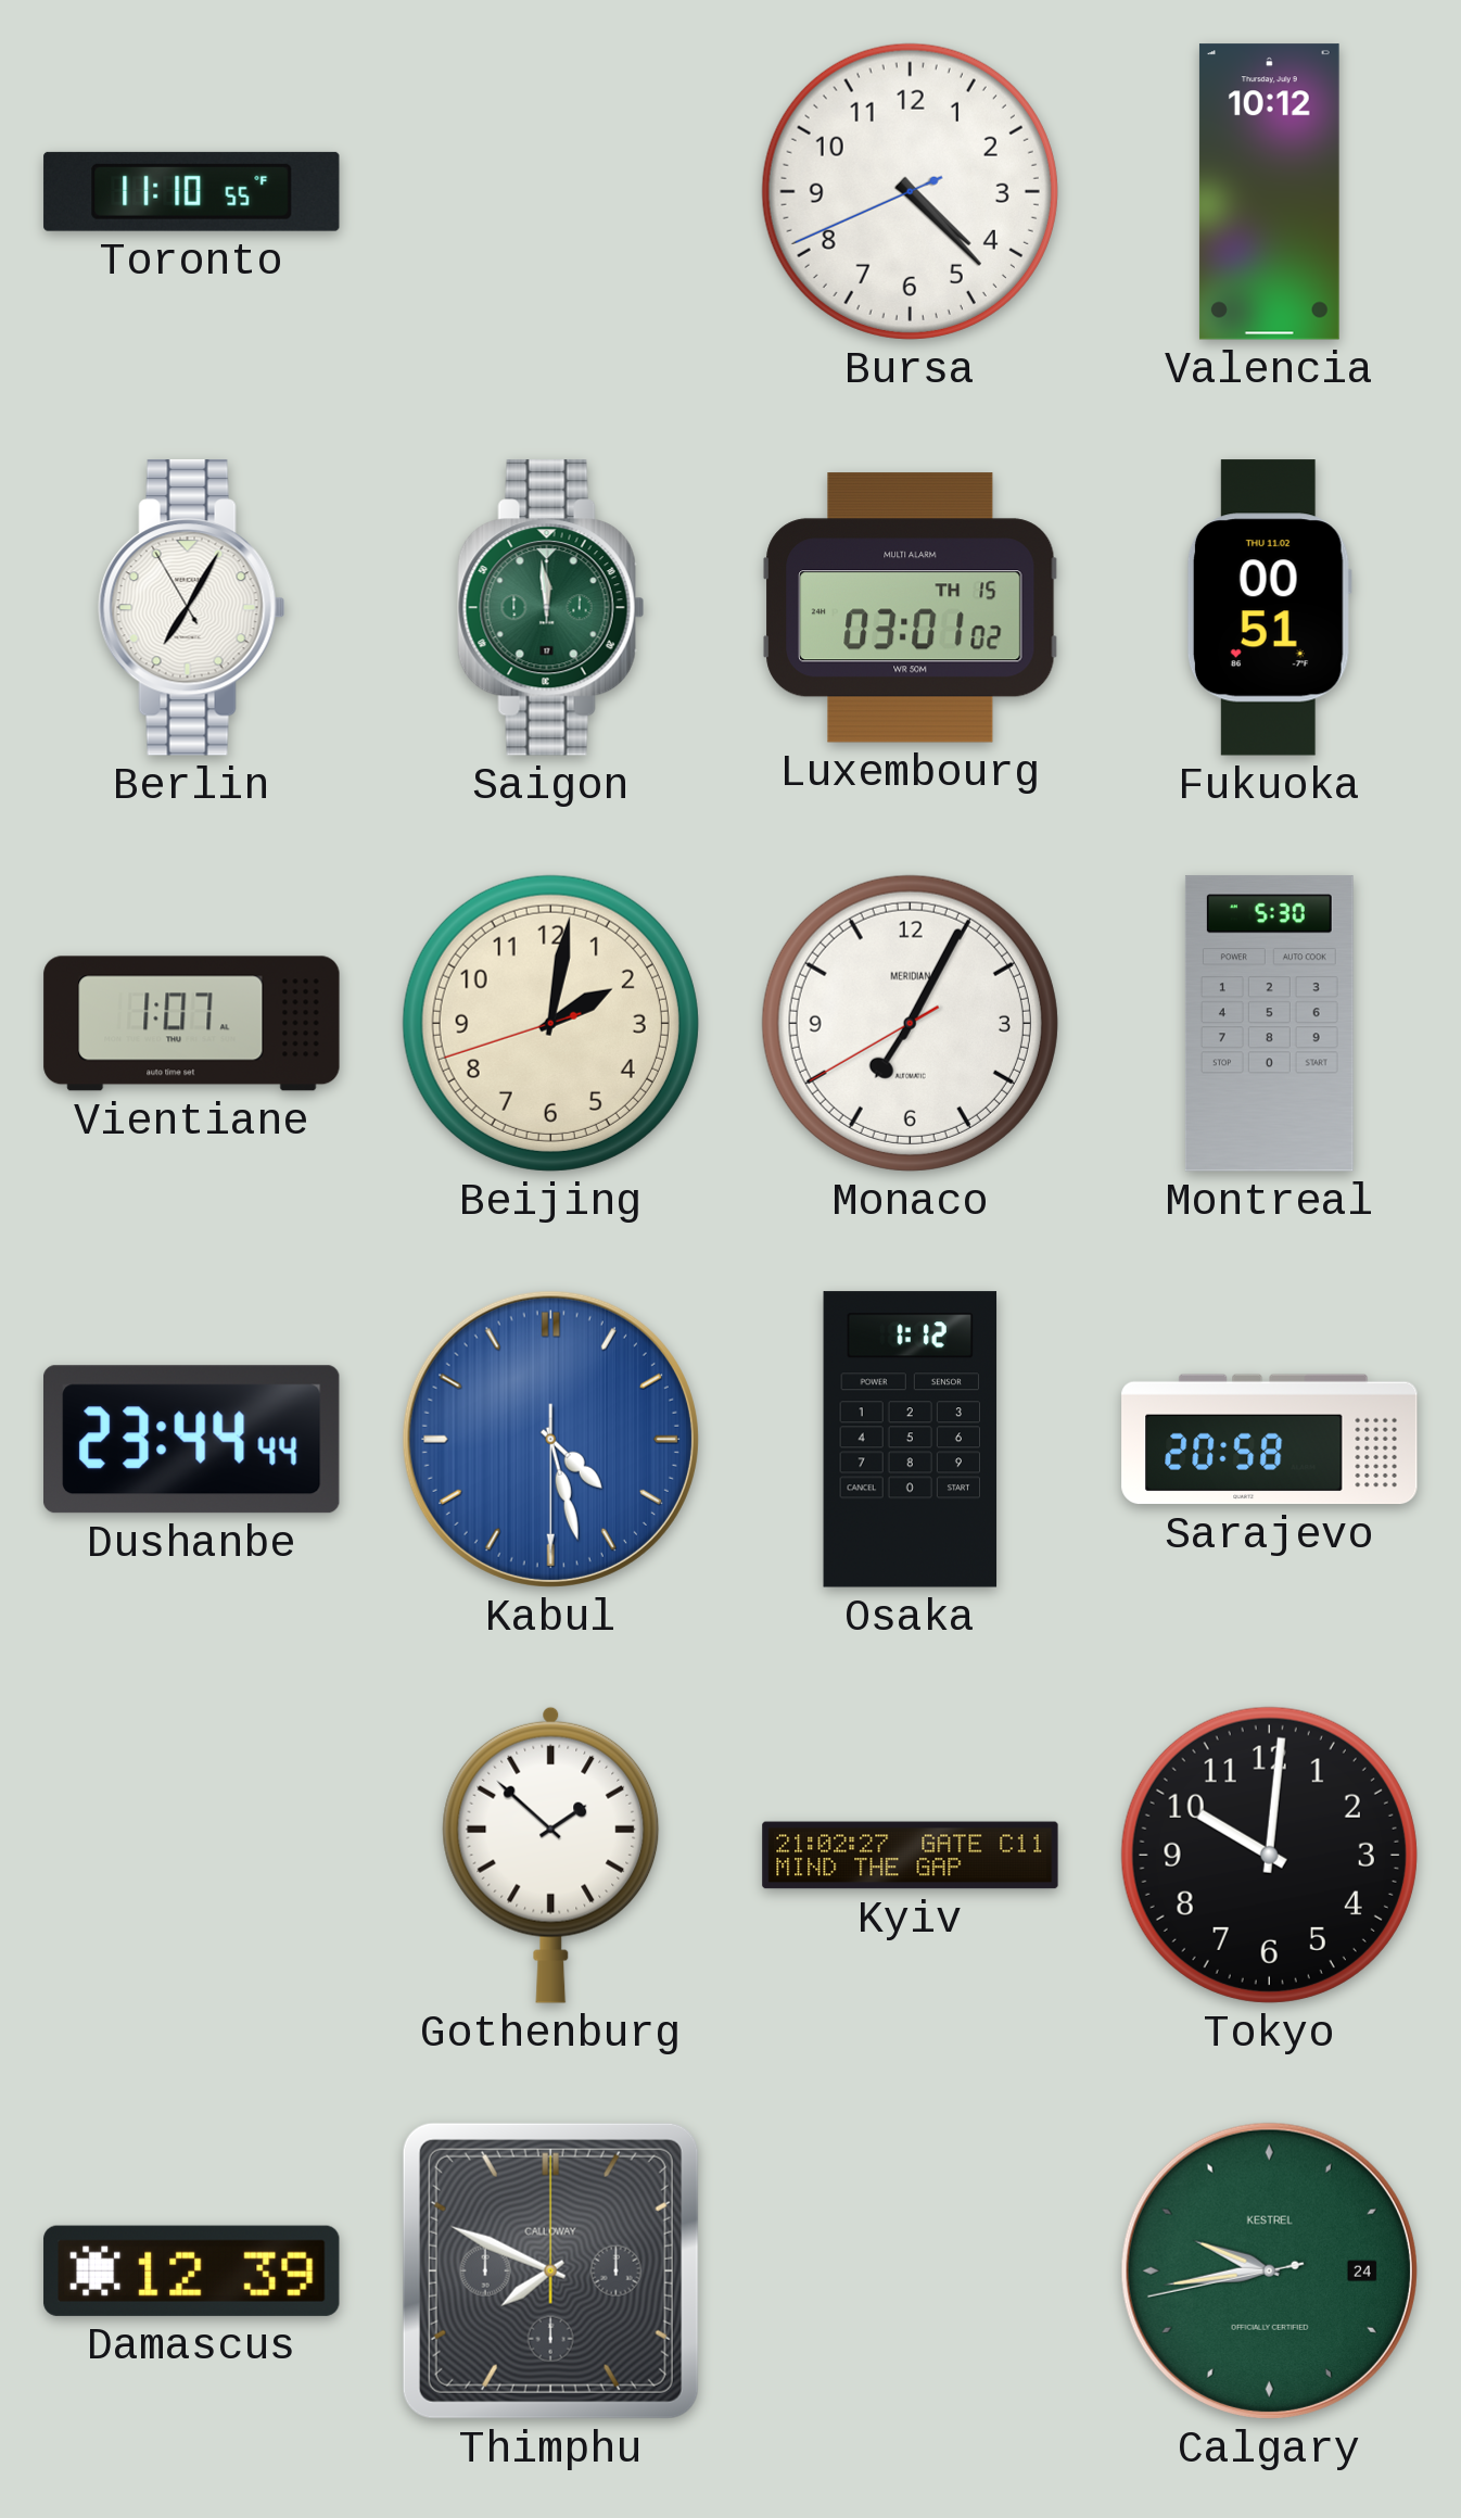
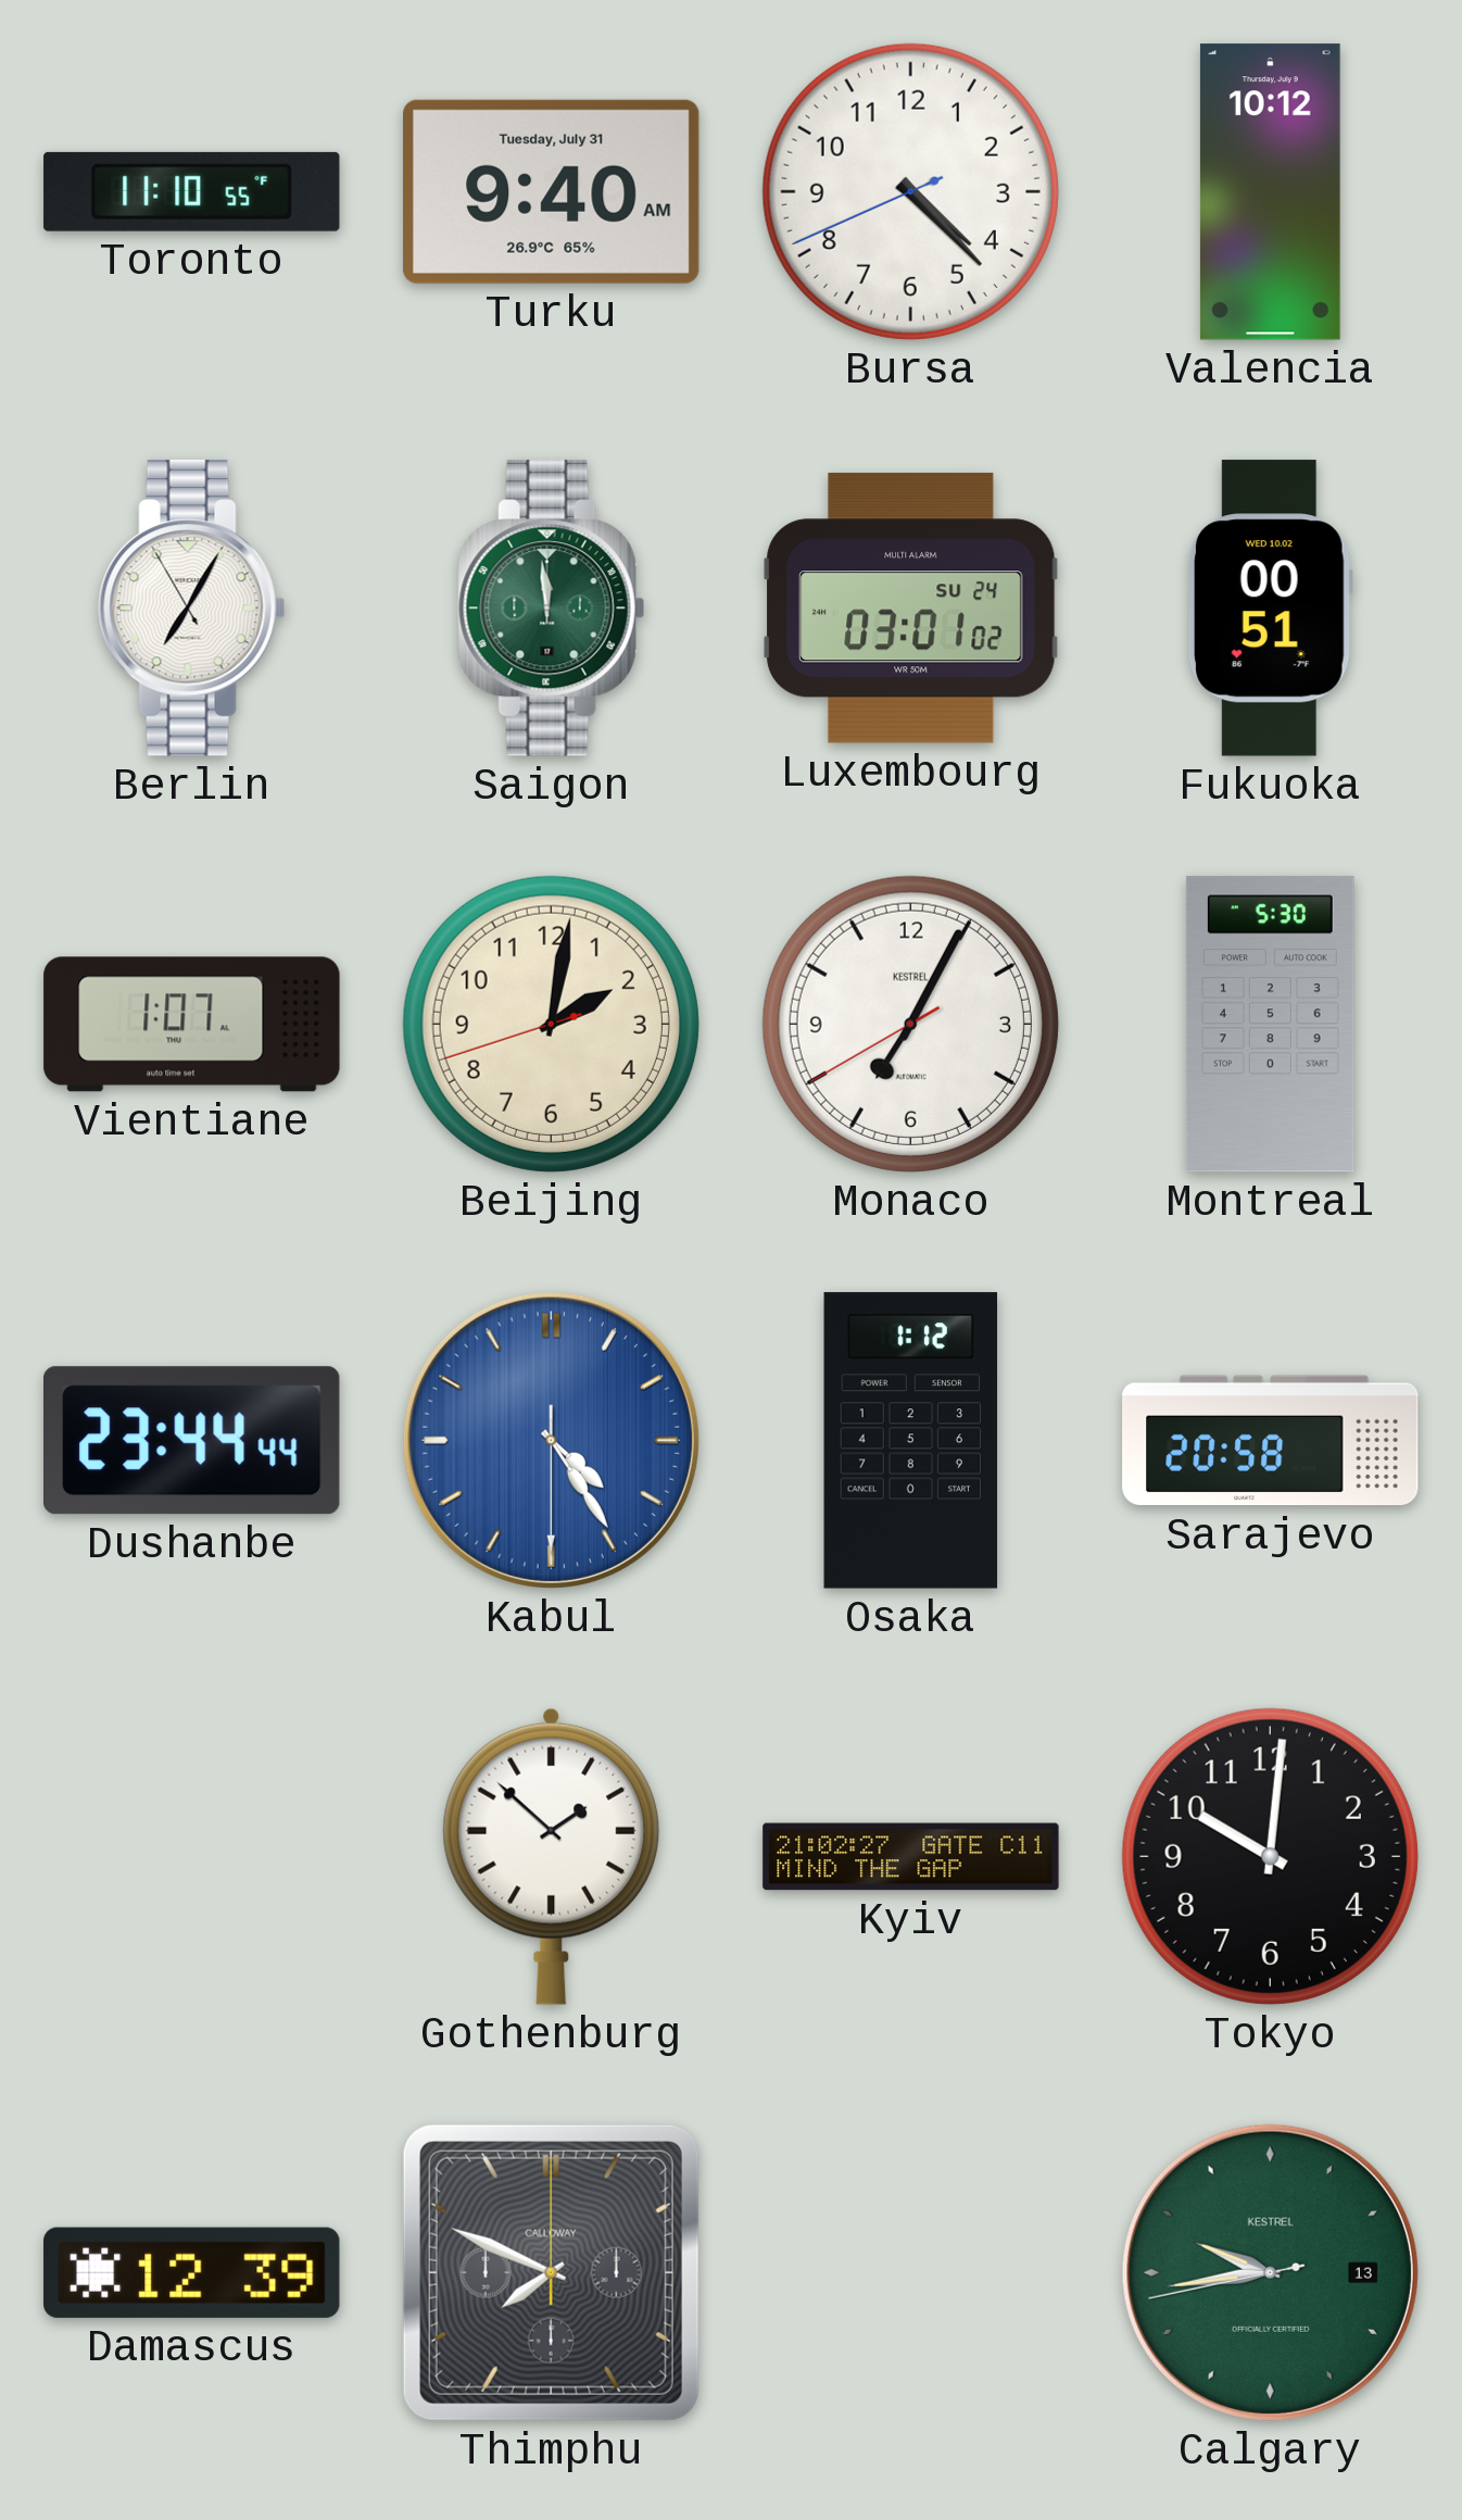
Turku: none -> 9:40 (552, 191)
Luxembourg date: TH 15 -> SU 24 (911, 609)
Fukuoka date: THU 11.02 -> WED 10.02 (1270, 609)
Monaco brand: MERIDIAN -> KESTREL (910, 1024)
Kabul: 4:27 -> 4:24 (551, 1440)
Calgary date: 24 -> 13 (1270, 2272)
